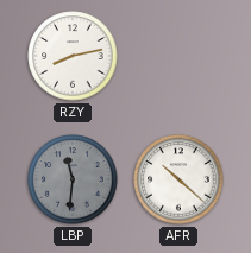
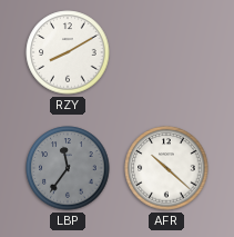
RZY: 8:13 -> 8:10 (68, 52)
LBP: 11:31 -> 11:36 (68, 168)
